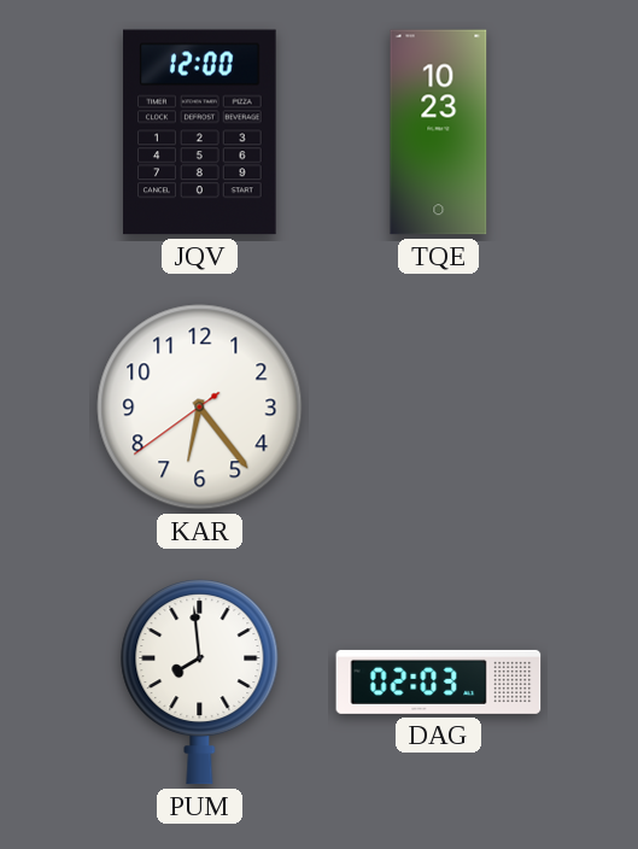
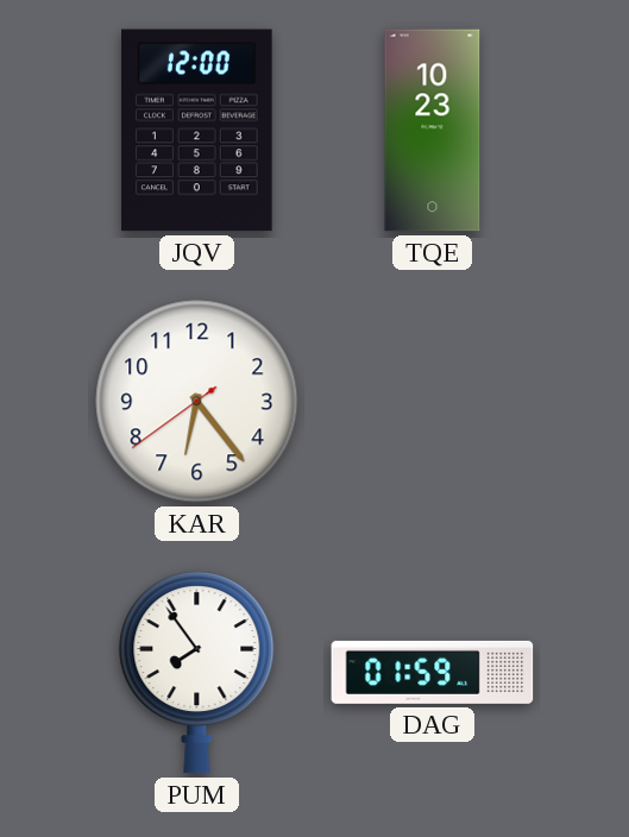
PUM: 7:59 -> 7:54 (197, 673)
DAG: 02:03 -> 01:59 (433, 672)
